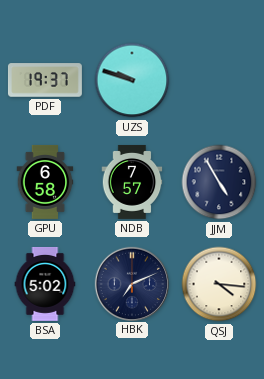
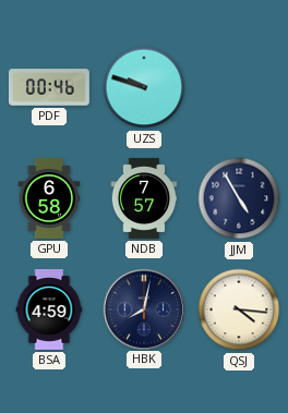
PDF: 19:37 -> 00:46 (49, 87)
BSA: 5:02 -> 4:59 (49, 309)
HBK: 7:11 -> 8:02 (143, 308)
